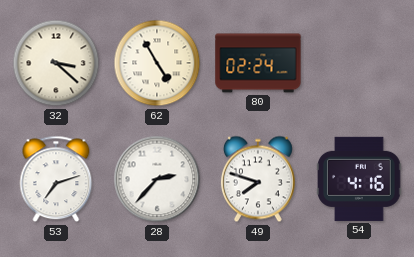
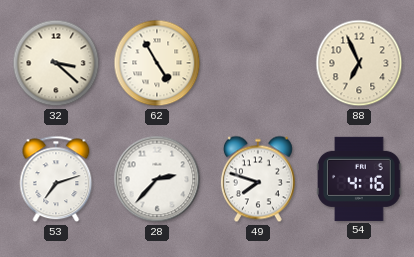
80: 02:24 -> none (258, 63)
88: none -> 6:56 (359, 63)
